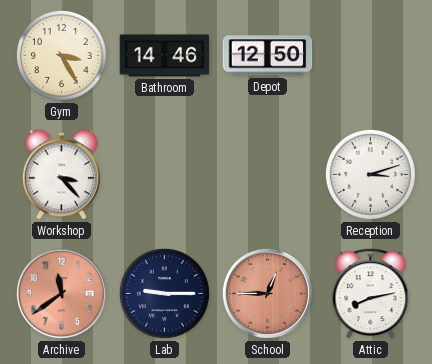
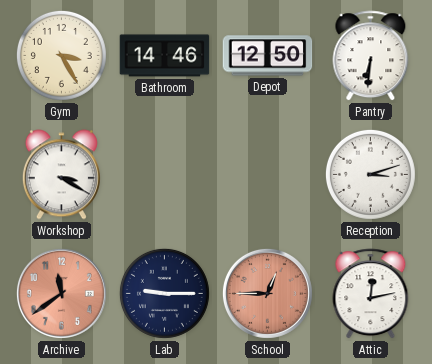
Pantry: none -> 6:31 (371, 56)
Workshop: 3:23 -> 3:20 (61, 175)
Attic: 8:13 -> 12:13 (371, 294)
